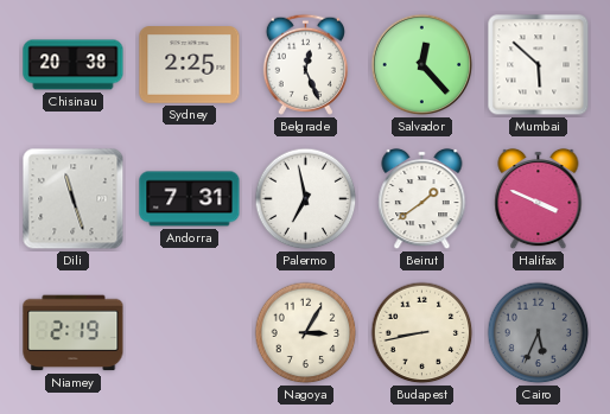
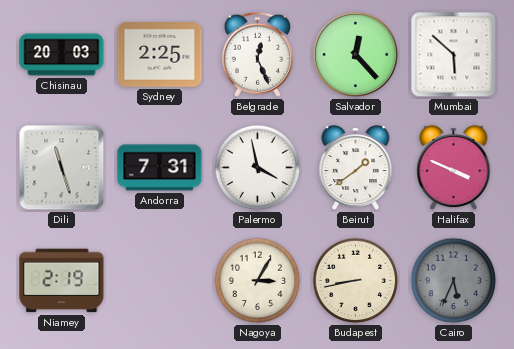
Chisinau: 20:38 -> 20:03 (62, 55)
Palermo: 6:58 -> 3:58 (258, 168)
